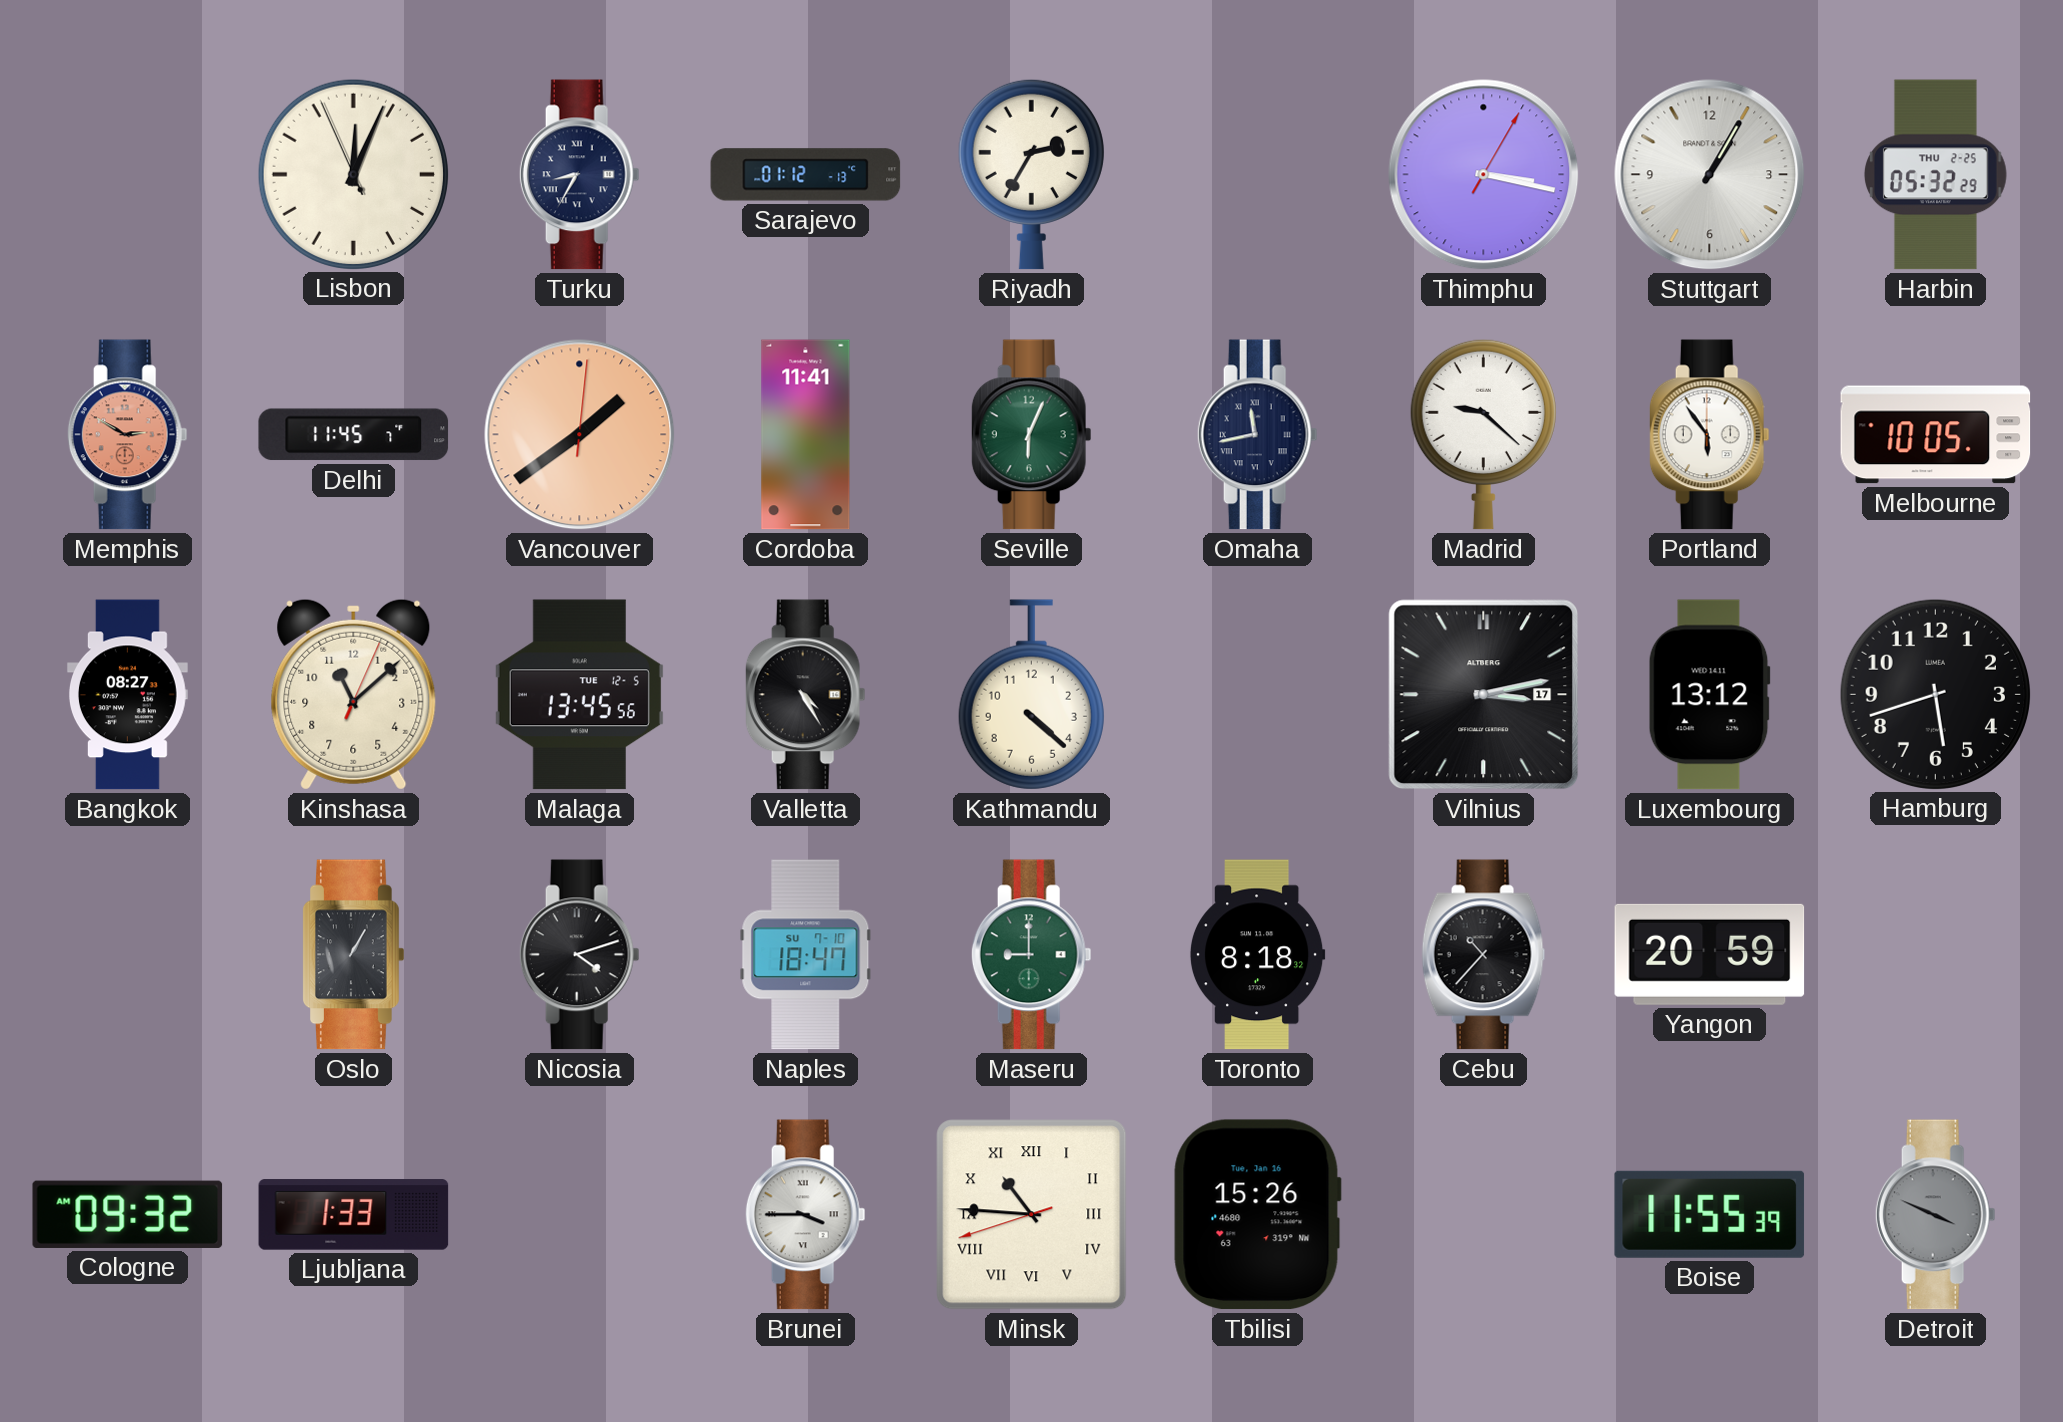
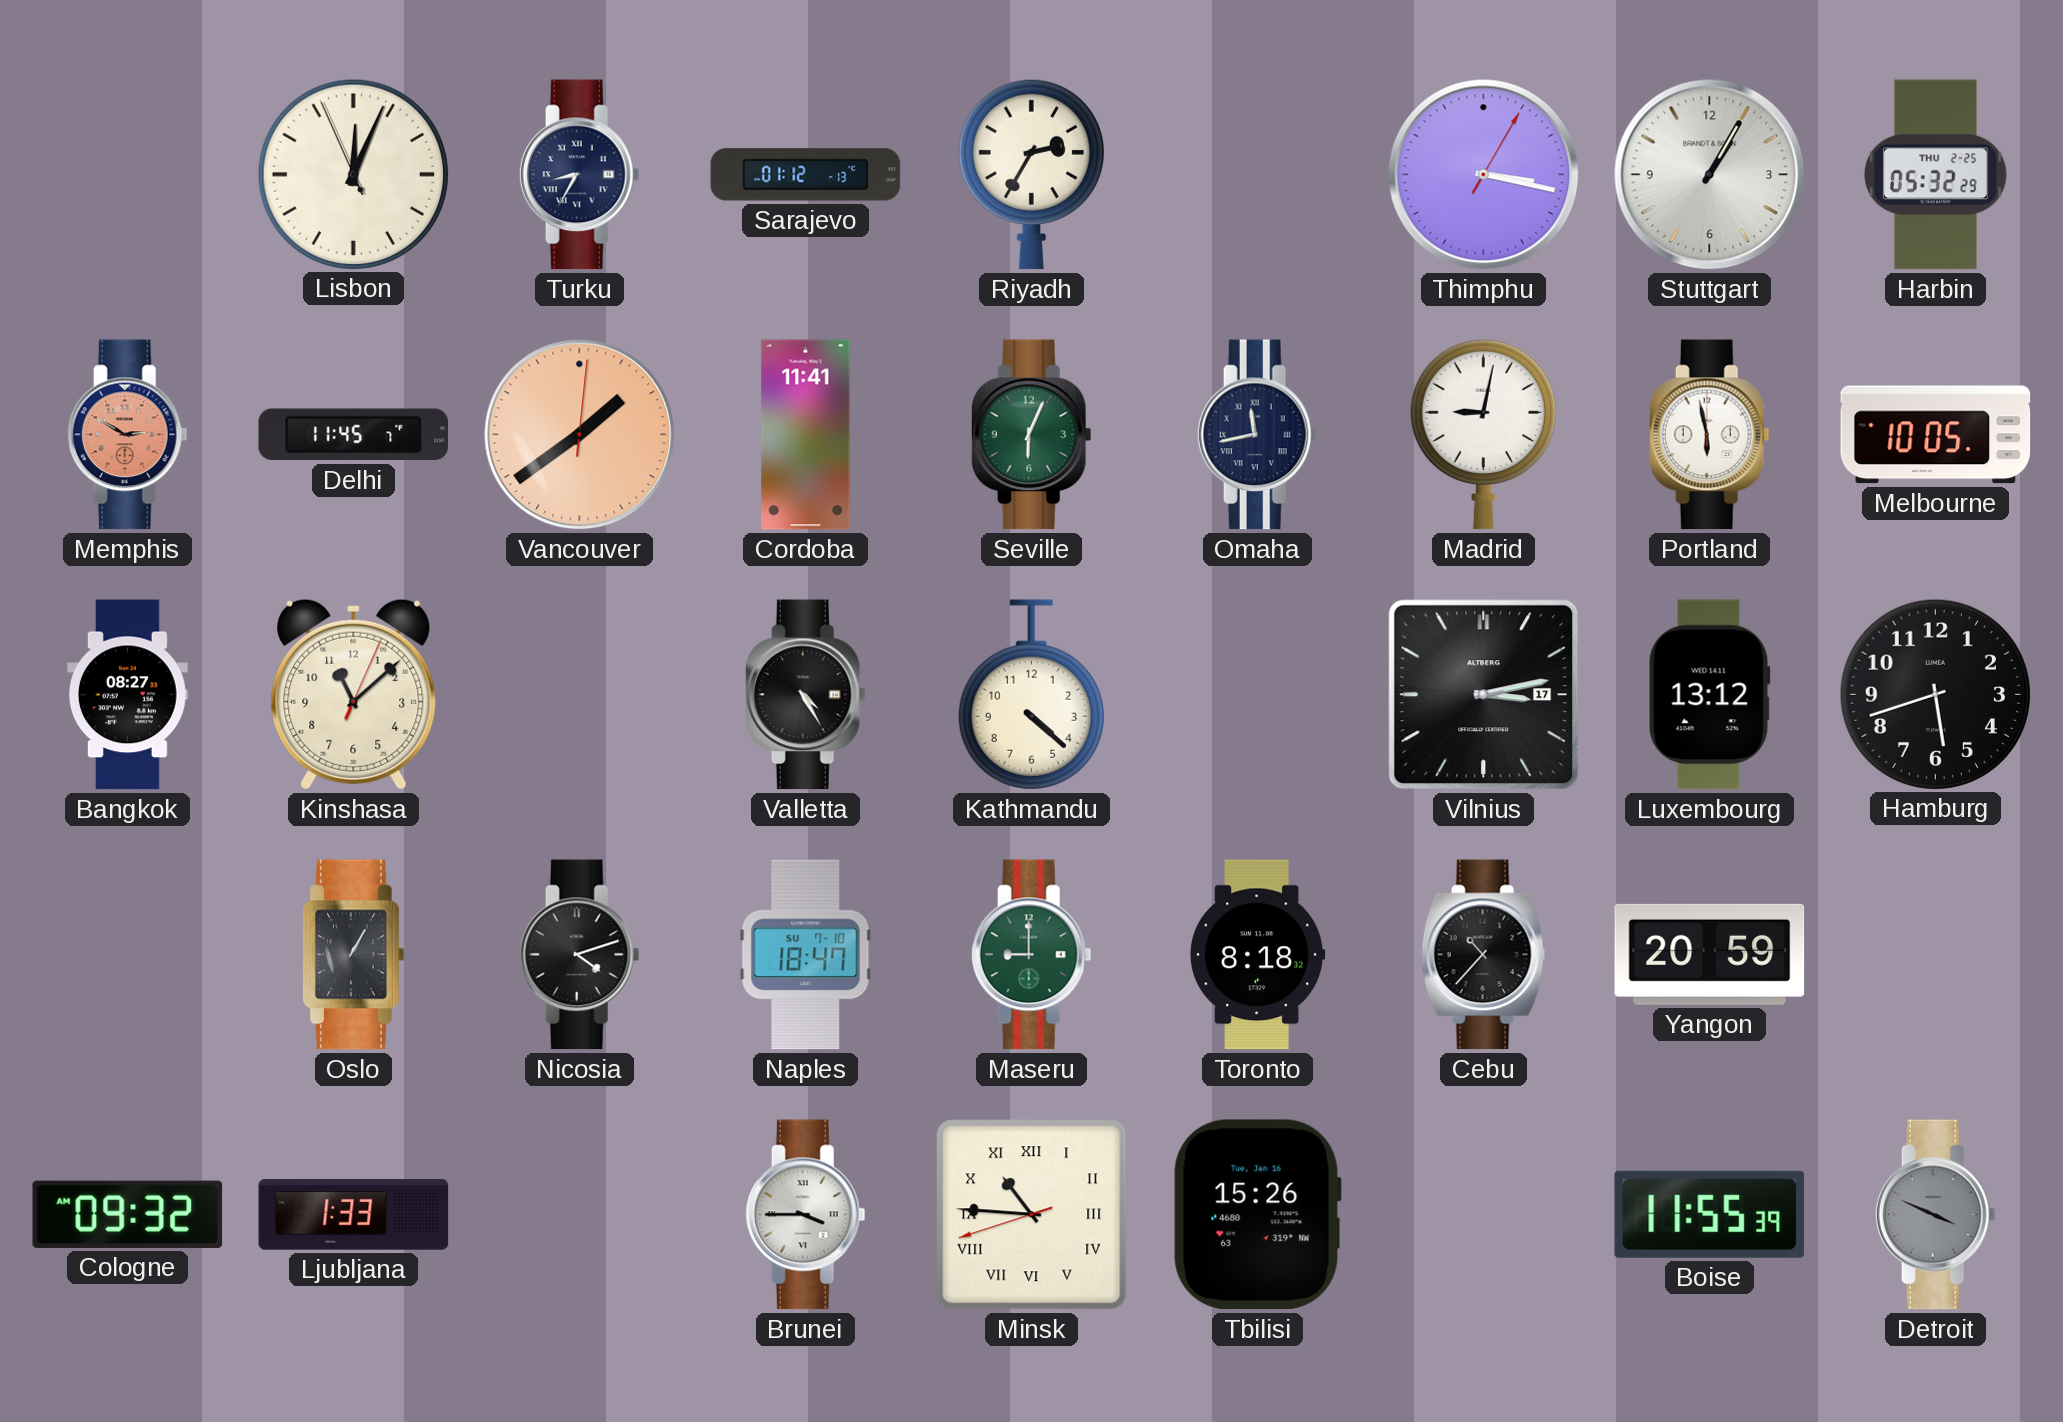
Madrid: 9:22 -> 9:02 (1483, 434)
Portland: 5:54 -> 5:58 (1709, 435)
Malaga: 13:45 -> none (579, 695)
